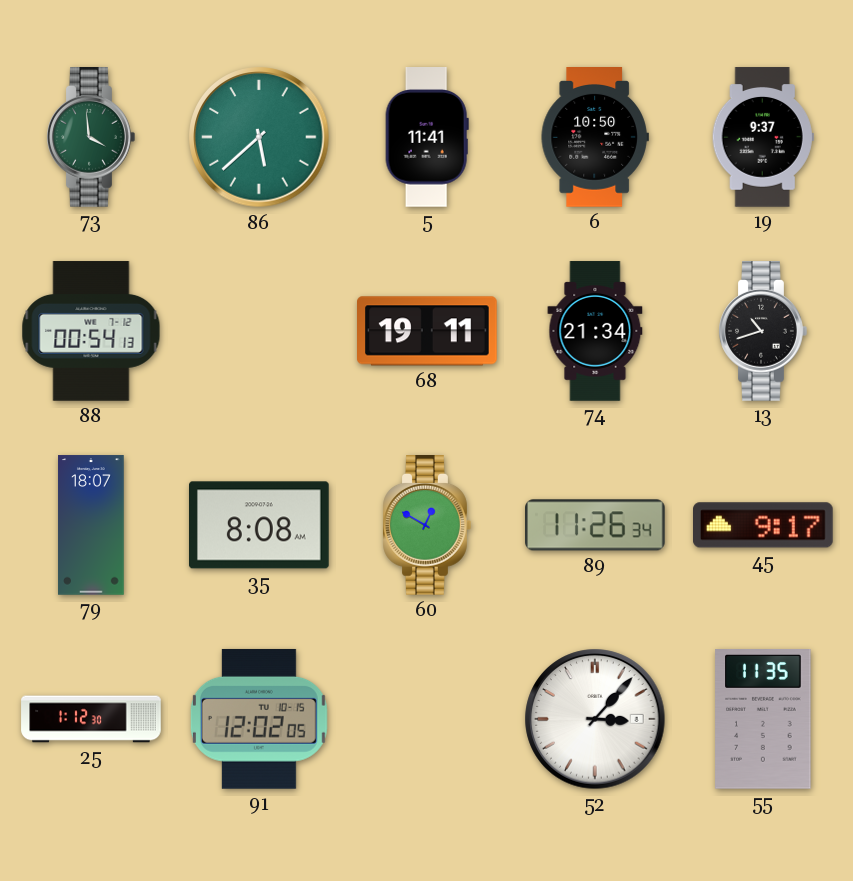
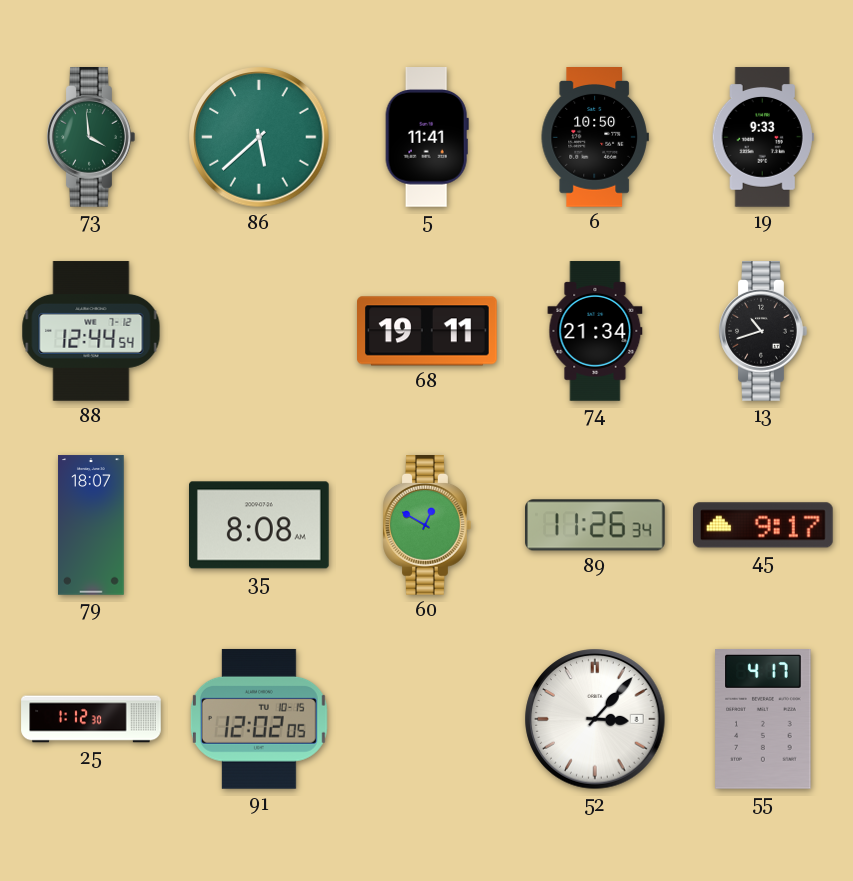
19: 9:37 -> 9:33 (763, 137)
88: 00:54 -> 12:44 (91, 331)
55: 11:35 -> 4:17 (763, 720)
